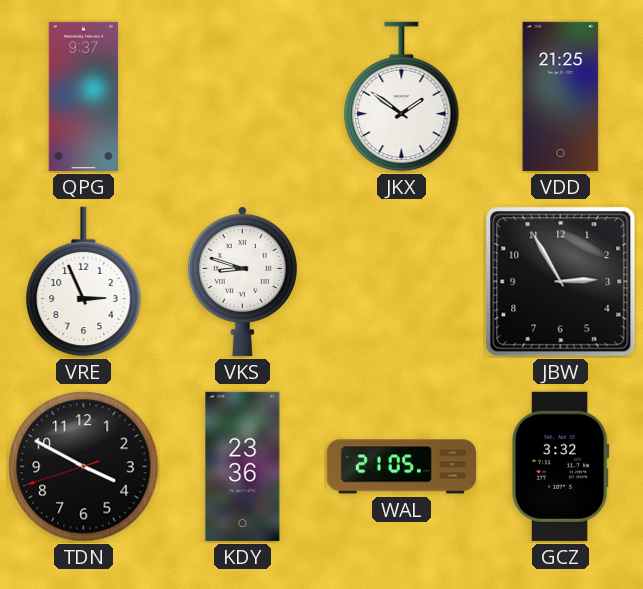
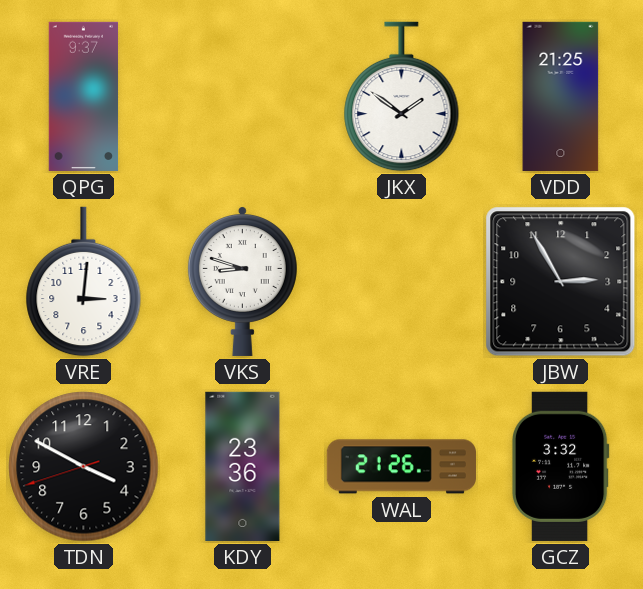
VRE: 2:56 -> 3:01 (84, 282)
WAL: 21:05 -> 21:26 (401, 467)
